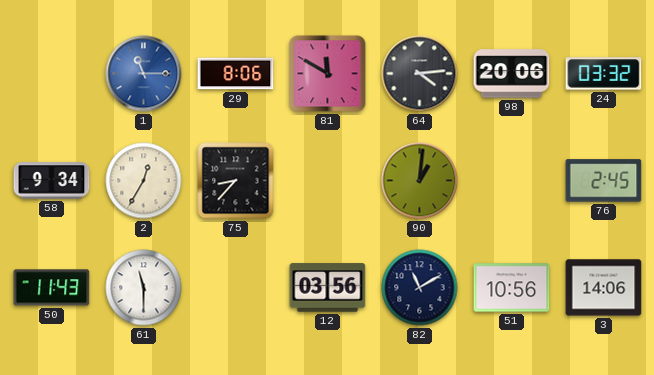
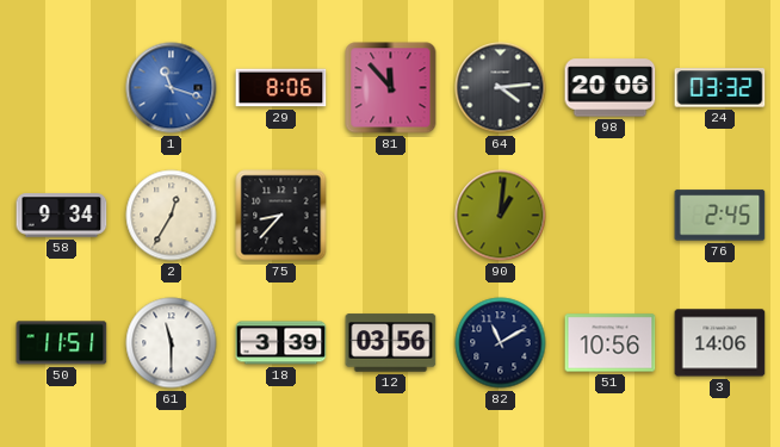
1: 11:15 -> 11:18 (172, 88)
81: 11:50 -> 11:53 (391, 88)
50: 11:43 -> 11:51 (62, 343)
18: none -> 3:39 (281, 343)
